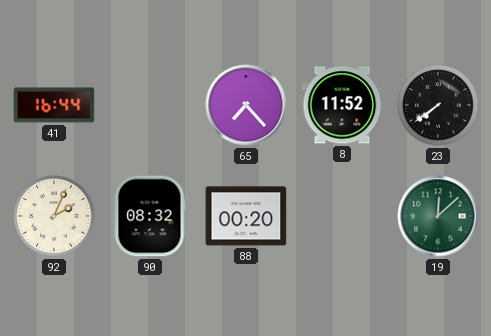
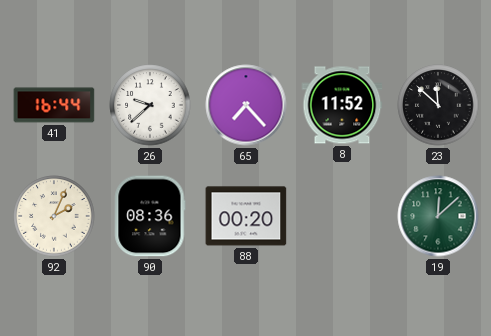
26: none -> 9:38 (150, 105)
23: 7:39 -> 11:52 (438, 105)
90: 08:32 -> 08:36 (150, 216)
